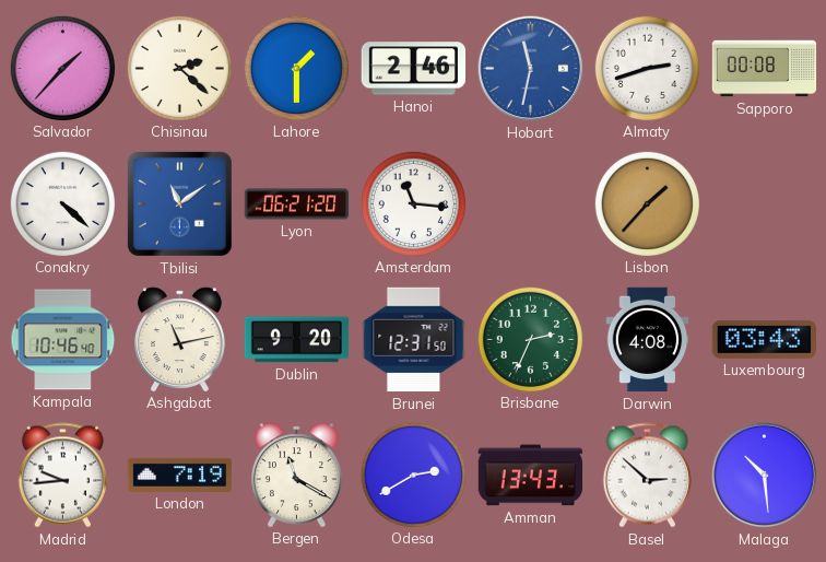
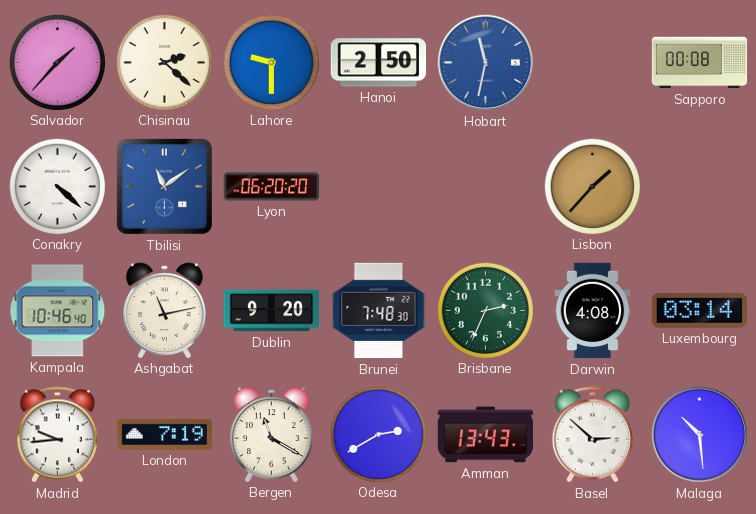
Lahore: 1:30 -> 9:30 (271, 62)
Hanoi: 2:46 -> 2:50 (379, 63)
Almaty: 2:42 -> none (647, 68)
Lyon: 06:21 -> 06:20 (272, 187)
Amsterdam: 11:16 -> none (413, 203)
Brunei: 12:31 -> 7:48 (379, 311)
Luxembourg: 03:43 -> 03:14 (699, 310)
